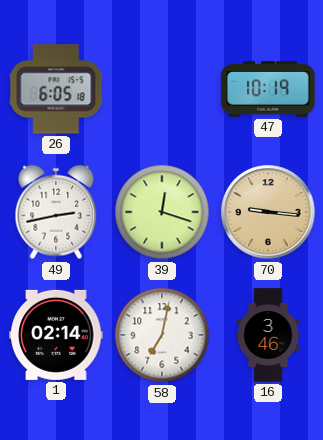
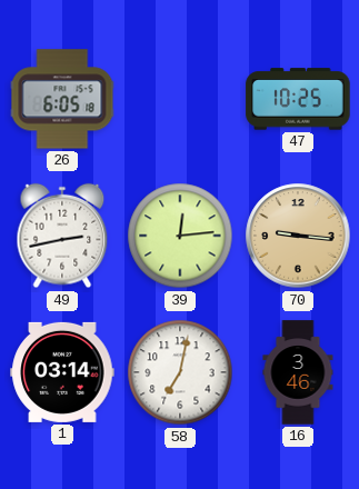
47: 10:19 -> 10:25 (298, 99)
39: 12:18 -> 12:14 (180, 236)
1: 02:14 -> 03:14 (62, 372)
